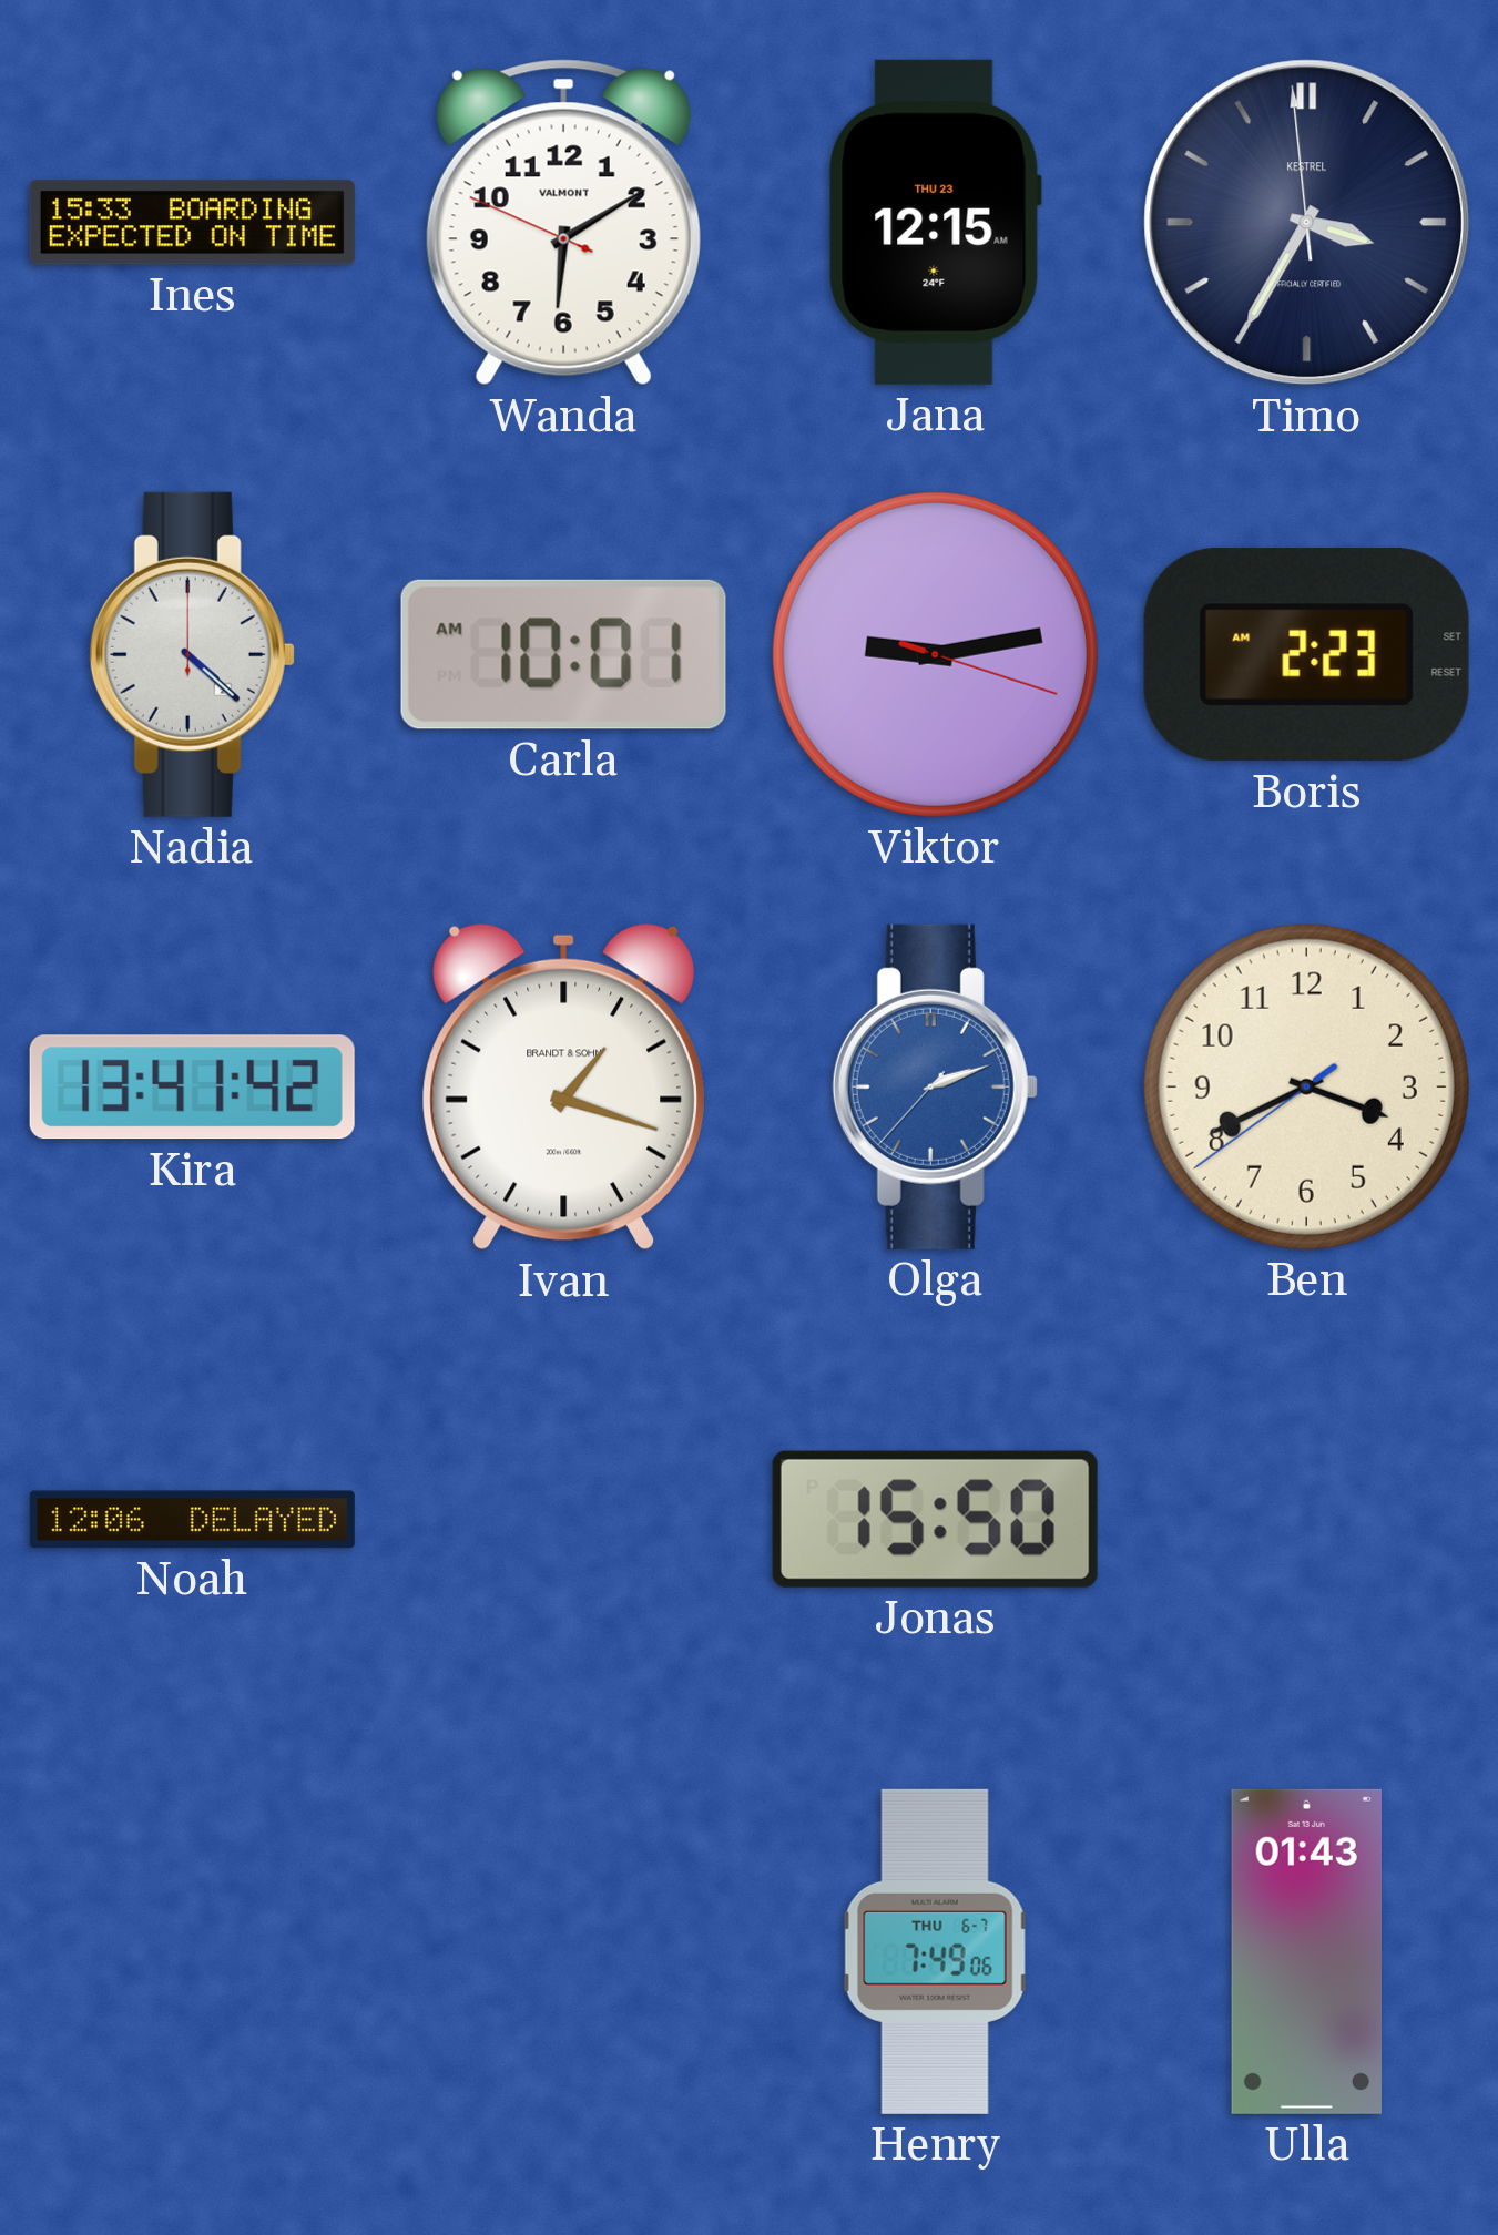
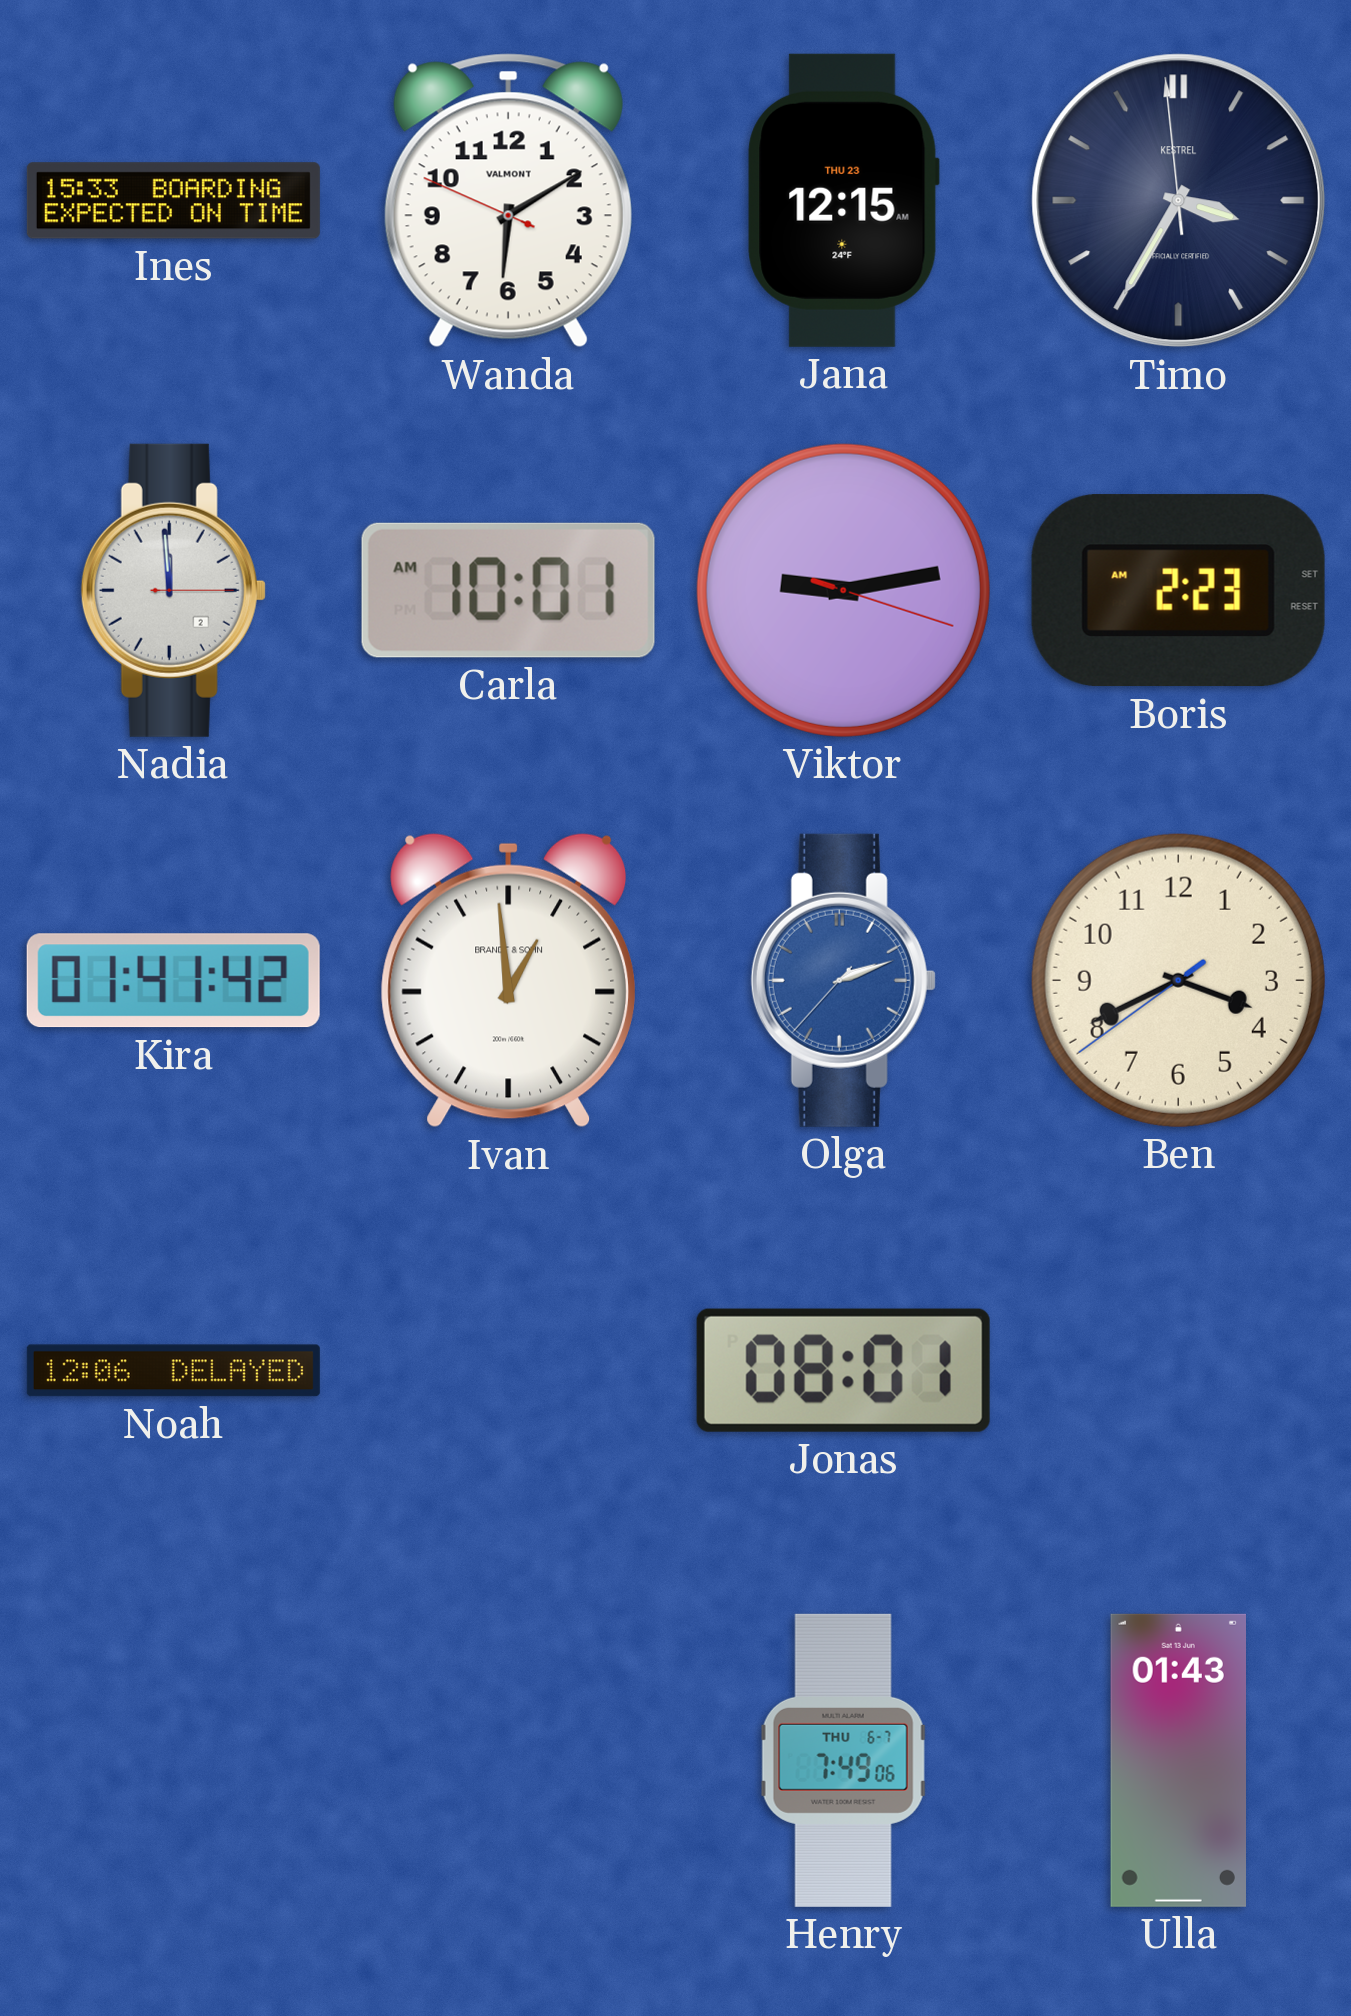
Nadia: 4:22 -> 11:59 (173, 590)
Kira: 13:41 -> 01:41 (173, 981)
Ivan: 1:18 -> 12:59 (508, 981)
Jonas: 15:50 -> 08:01 (843, 1370)
